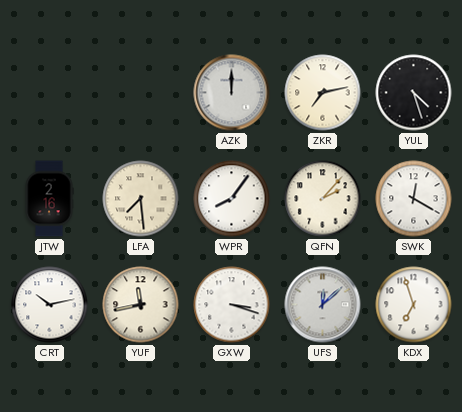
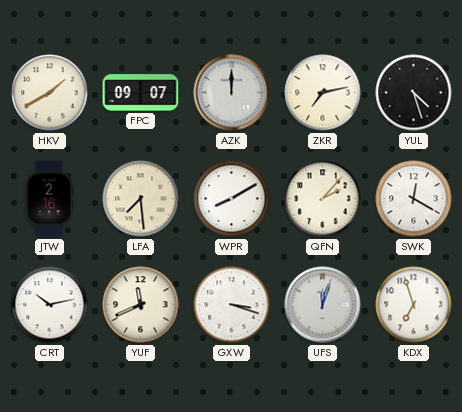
HKV: none -> 1:40 (50, 93)
FPC: none -> 09:07 (141, 93)
WPR: 8:06 -> 8:10 (232, 199)
YUF: 11:43 -> 11:41 (141, 305)
UFS: 12:08 -> 12:03 (323, 305)
